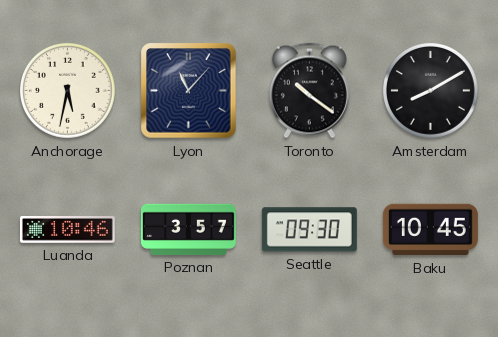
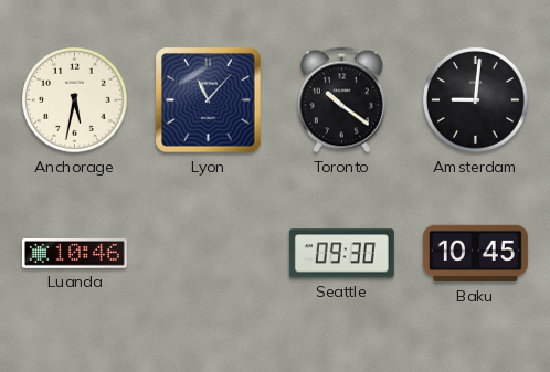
Amsterdam: 8:10 -> 9:01 (476, 100)
Poznan: 3:57 -> none (188, 229)
